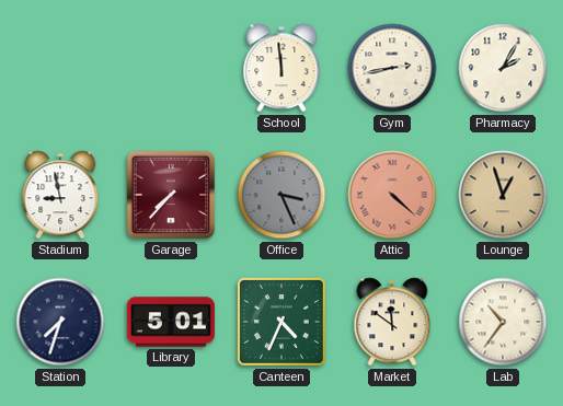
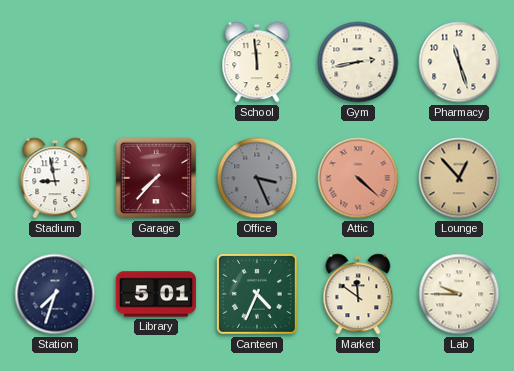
Pharmacy: 2:05 -> 11:27 (459, 62)
Lounge: 12:57 -> 12:53 (459, 178)
Lab: 10:36 -> 9:45 (459, 294)
